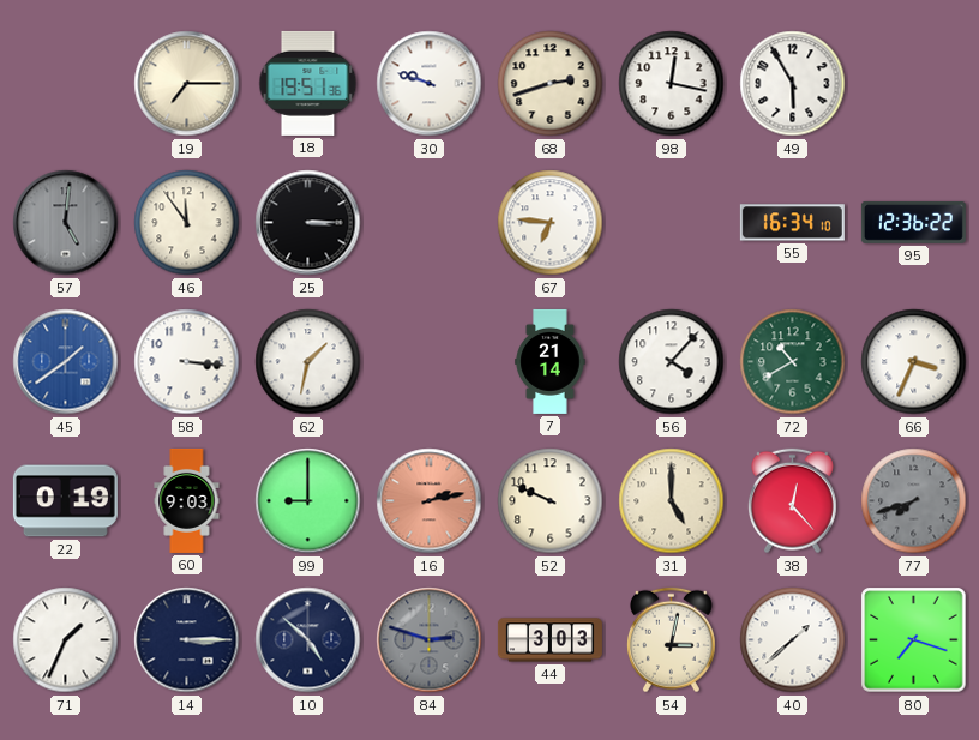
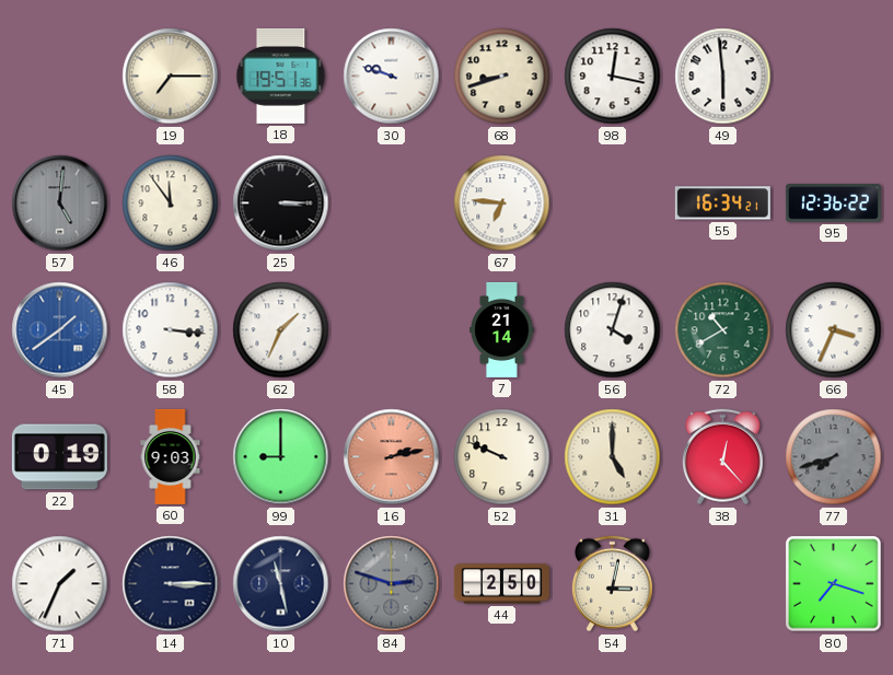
68: 2:42 -> 8:42 (502, 77)
49: 5:55 -> 5:59 (723, 77)
55: 16:34:10 -> 16:34:21 (722, 203)
62: 1:32 -> 1:34 (281, 330)
56: 4:07 -> 4:03 (613, 330)
10: 4:52 -> 11:28 (281, 584)
44: 3:03 -> 2:50 (501, 584)
40: 1:38 -> none (793, 640)
